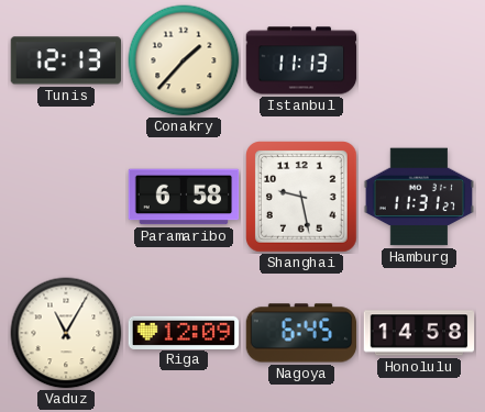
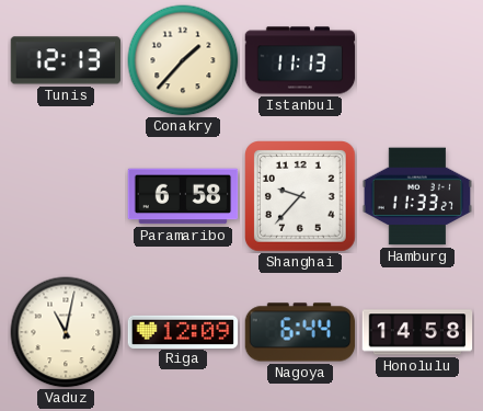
Shanghai: 9:28 -> 9:37 (301, 197)
Hamburg: 11:31 -> 11:33 (417, 196)
Vaduz: 11:05 -> 11:02 (66, 332)
Nagoya: 6:45 -> 6:44 (300, 332)
